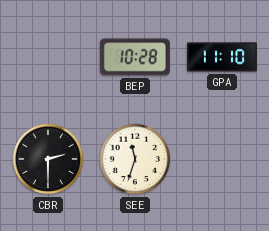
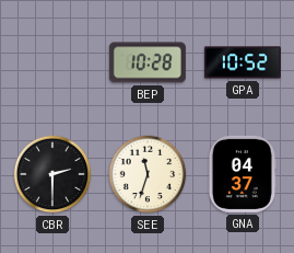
GPA: 11:10 -> 10:52 (243, 62)
GNA: none -> 04:37 (242, 174)
